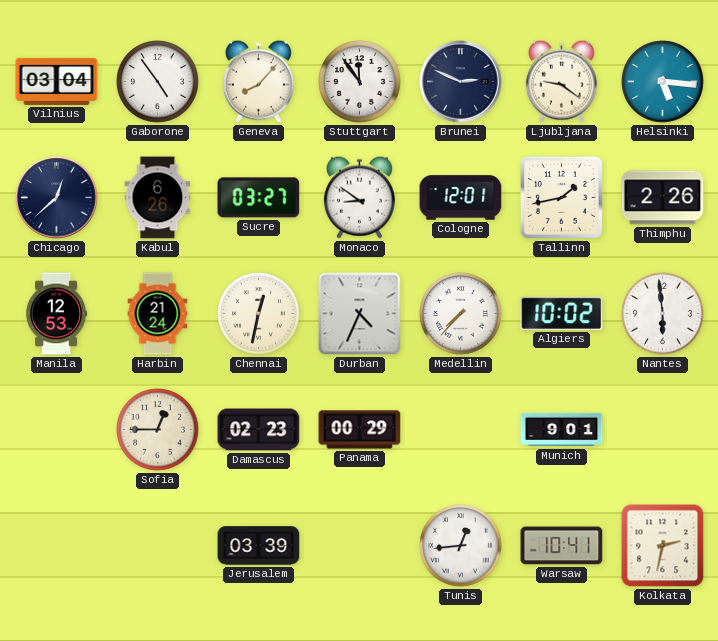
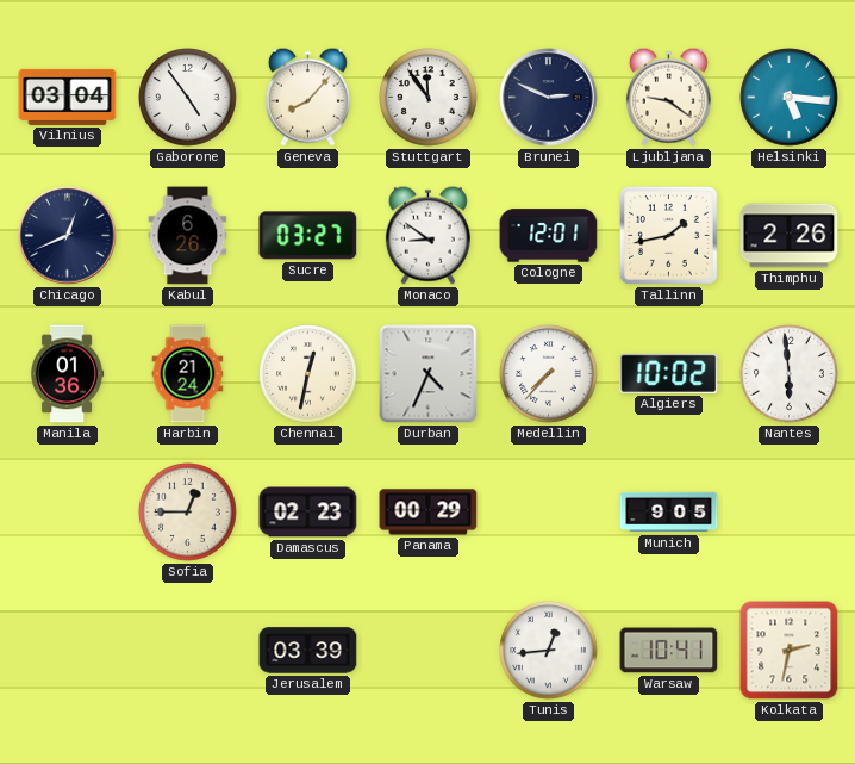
Chicago: 12:38 -> 12:41 (68, 236)
Manila: 12:53 -> 01:36 (68, 374)
Munich: 9:01 -> 9:05 (669, 513)
